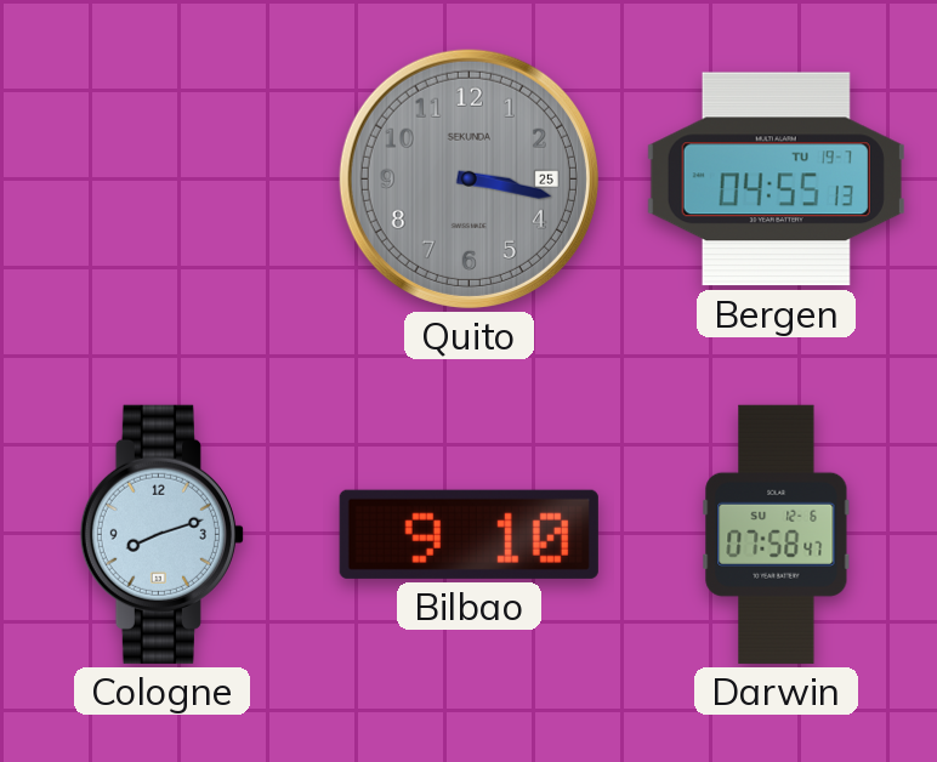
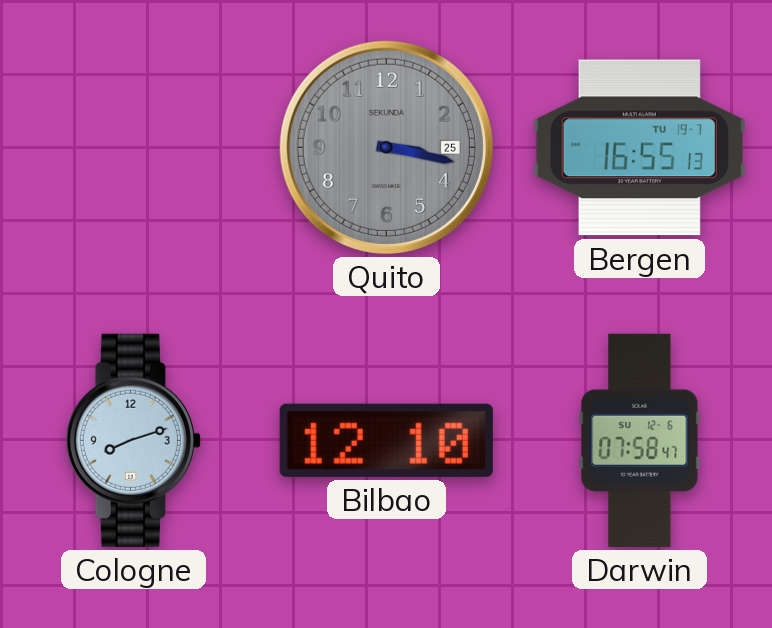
Bergen: 04:55 -> 16:55 (639, 148)
Bilbao: 9:10 -> 12:10 (386, 440)
